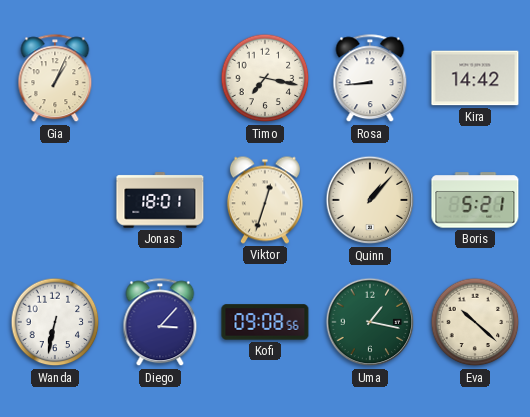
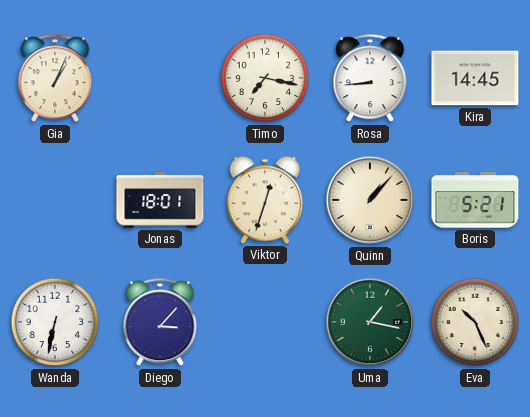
Kira: 14:42 -> 14:45 (475, 78)
Kofi: 09:08 -> none (265, 322)
Eva: 10:22 -> 10:26 (475, 322)
